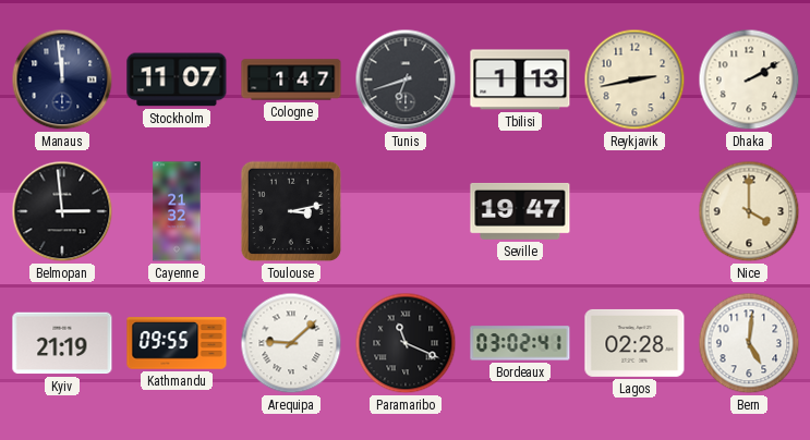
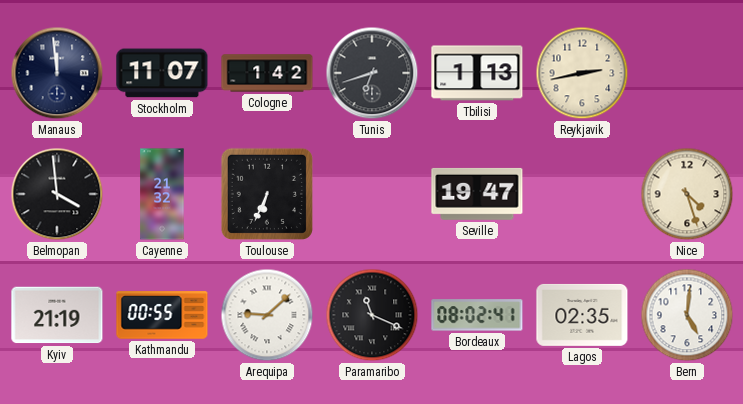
Cologne: 1:47 -> 1:42 (267, 73)
Dhaka: 2:10 -> none (749, 80)
Belmopan: 2:59 -> 3:59 (57, 194)
Toulouse: 3:13 -> 6:34 (267, 194)
Nice: 4:00 -> 4:27 (687, 194)
Kathmandu: 09:55 -> 00:55 (162, 315)
Bordeaux: 03:02 -> 08:02 (477, 315)
Lagos: 02:28 -> 02:35 (582, 315)
